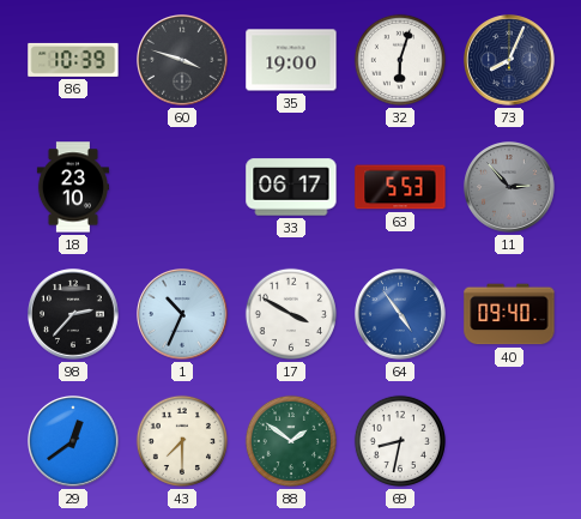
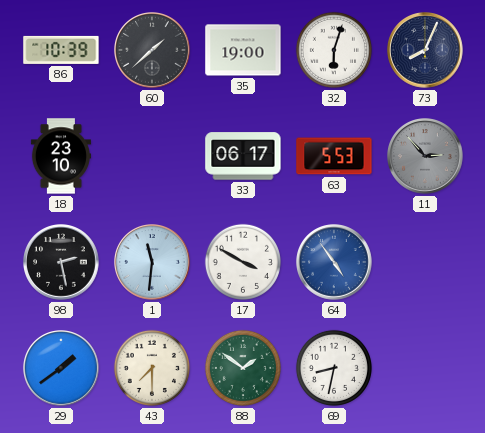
60: 3:48 -> 1:38 (153, 51)
98: 2:37 -> 2:28 (62, 263)
1: 10:34 -> 11:31 (153, 263)
40: 09:40 -> none (509, 314)
29: 12:39 -> 1:39 (62, 369)
